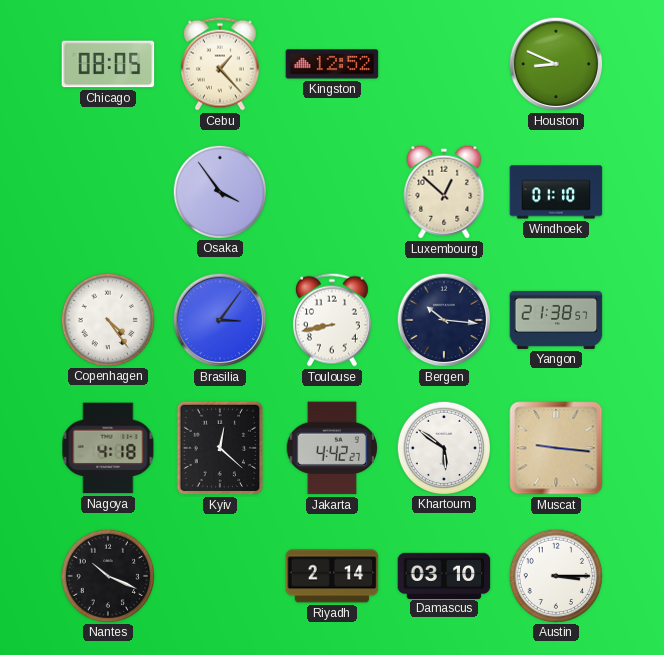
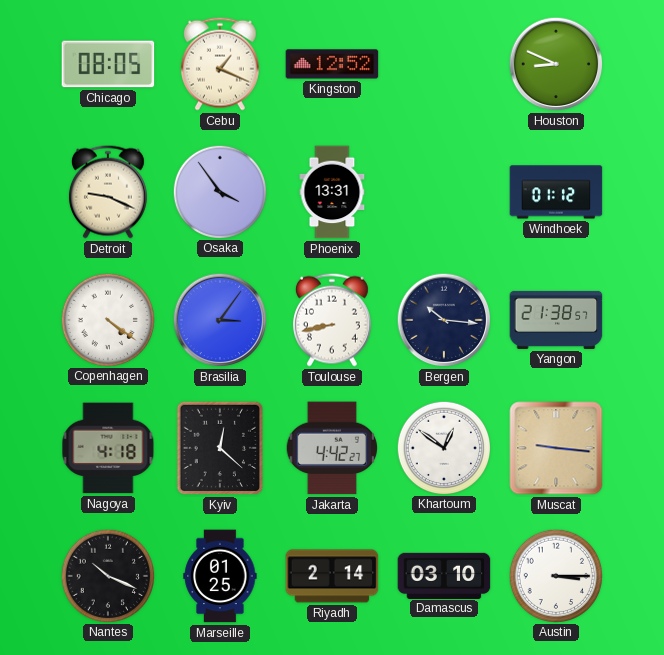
Cebu: 1:23 -> 1:19 (220, 64)
Detroit: none -> 9:19 (108, 192)
Phoenix: none -> 13:31 (332, 192)
Luxembourg: 12:52 -> none (444, 192)
Windhoek: 01:10 -> 01:12 (556, 192)
Copenhagen: 4:24 -> 4:21 (107, 319)
Khartoum: 5:51 -> 12:51 (443, 447)
Marseille: none -> 01:25 (220, 576)
